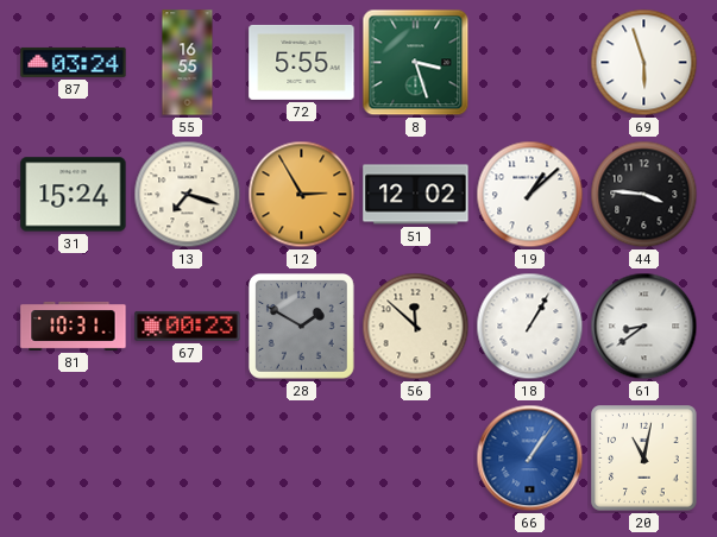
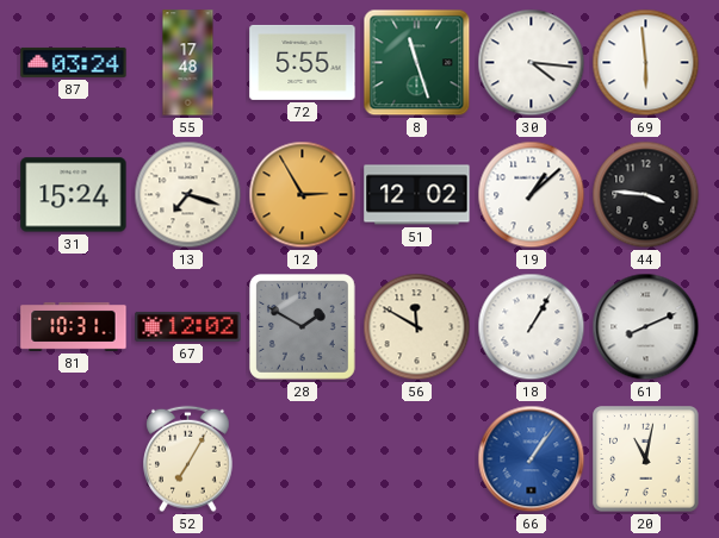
55: 16:55 -> 17:48 (188, 63)
8: 3:27 -> 11:27 (417, 63)
30: none -> 4:16 (532, 63)
69: 5:57 -> 5:59 (646, 63)
67: 00:23 -> 12:02 (188, 326)
56: 11:52 -> 11:50 (417, 327)
61: 8:39 -> 8:11 (646, 327)
52: none -> 7:05 (188, 459)
